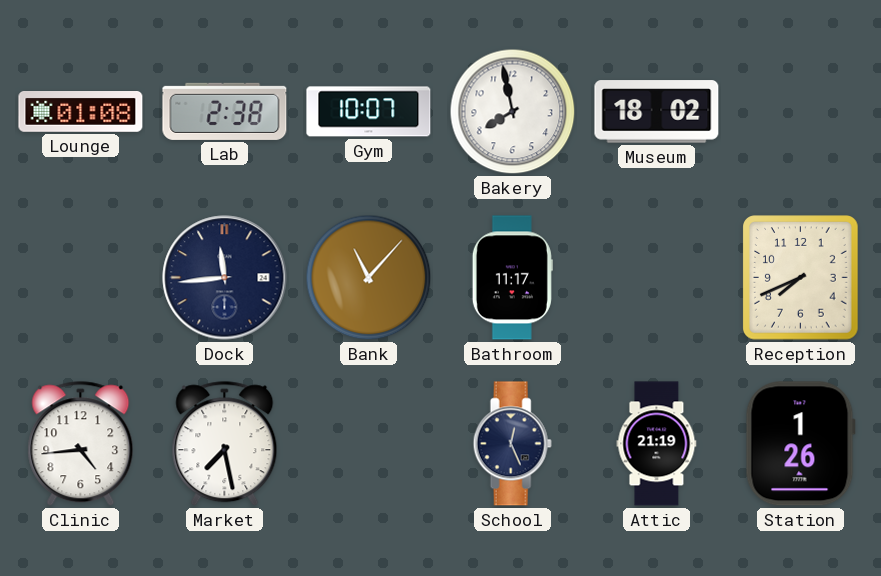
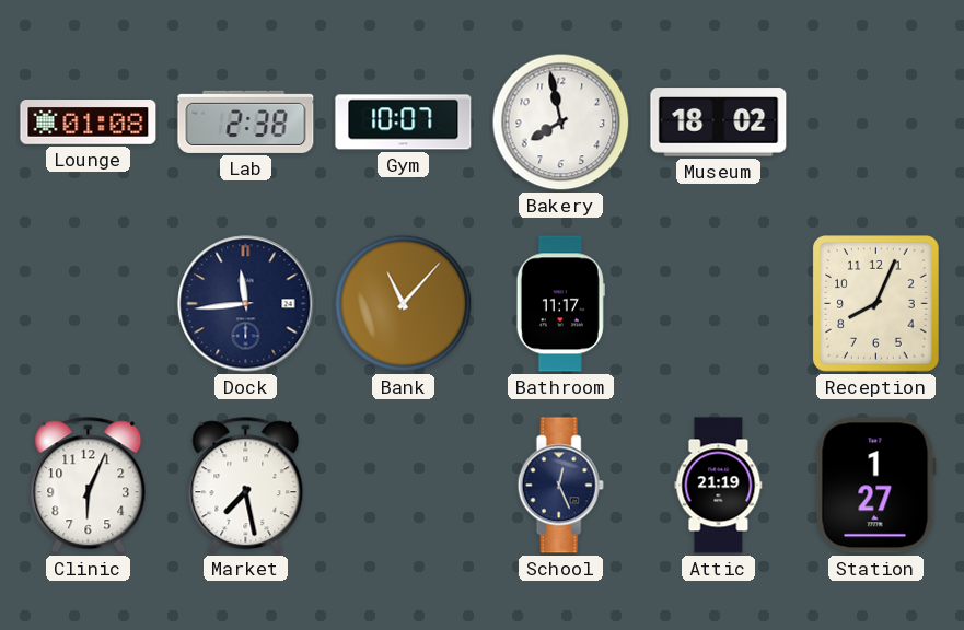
Reception: 7:41 -> 8:04 (876, 304)
Clinic: 4:44 -> 6:04 (89, 486)
Station: 1:26 -> 1:27 (875, 486)
